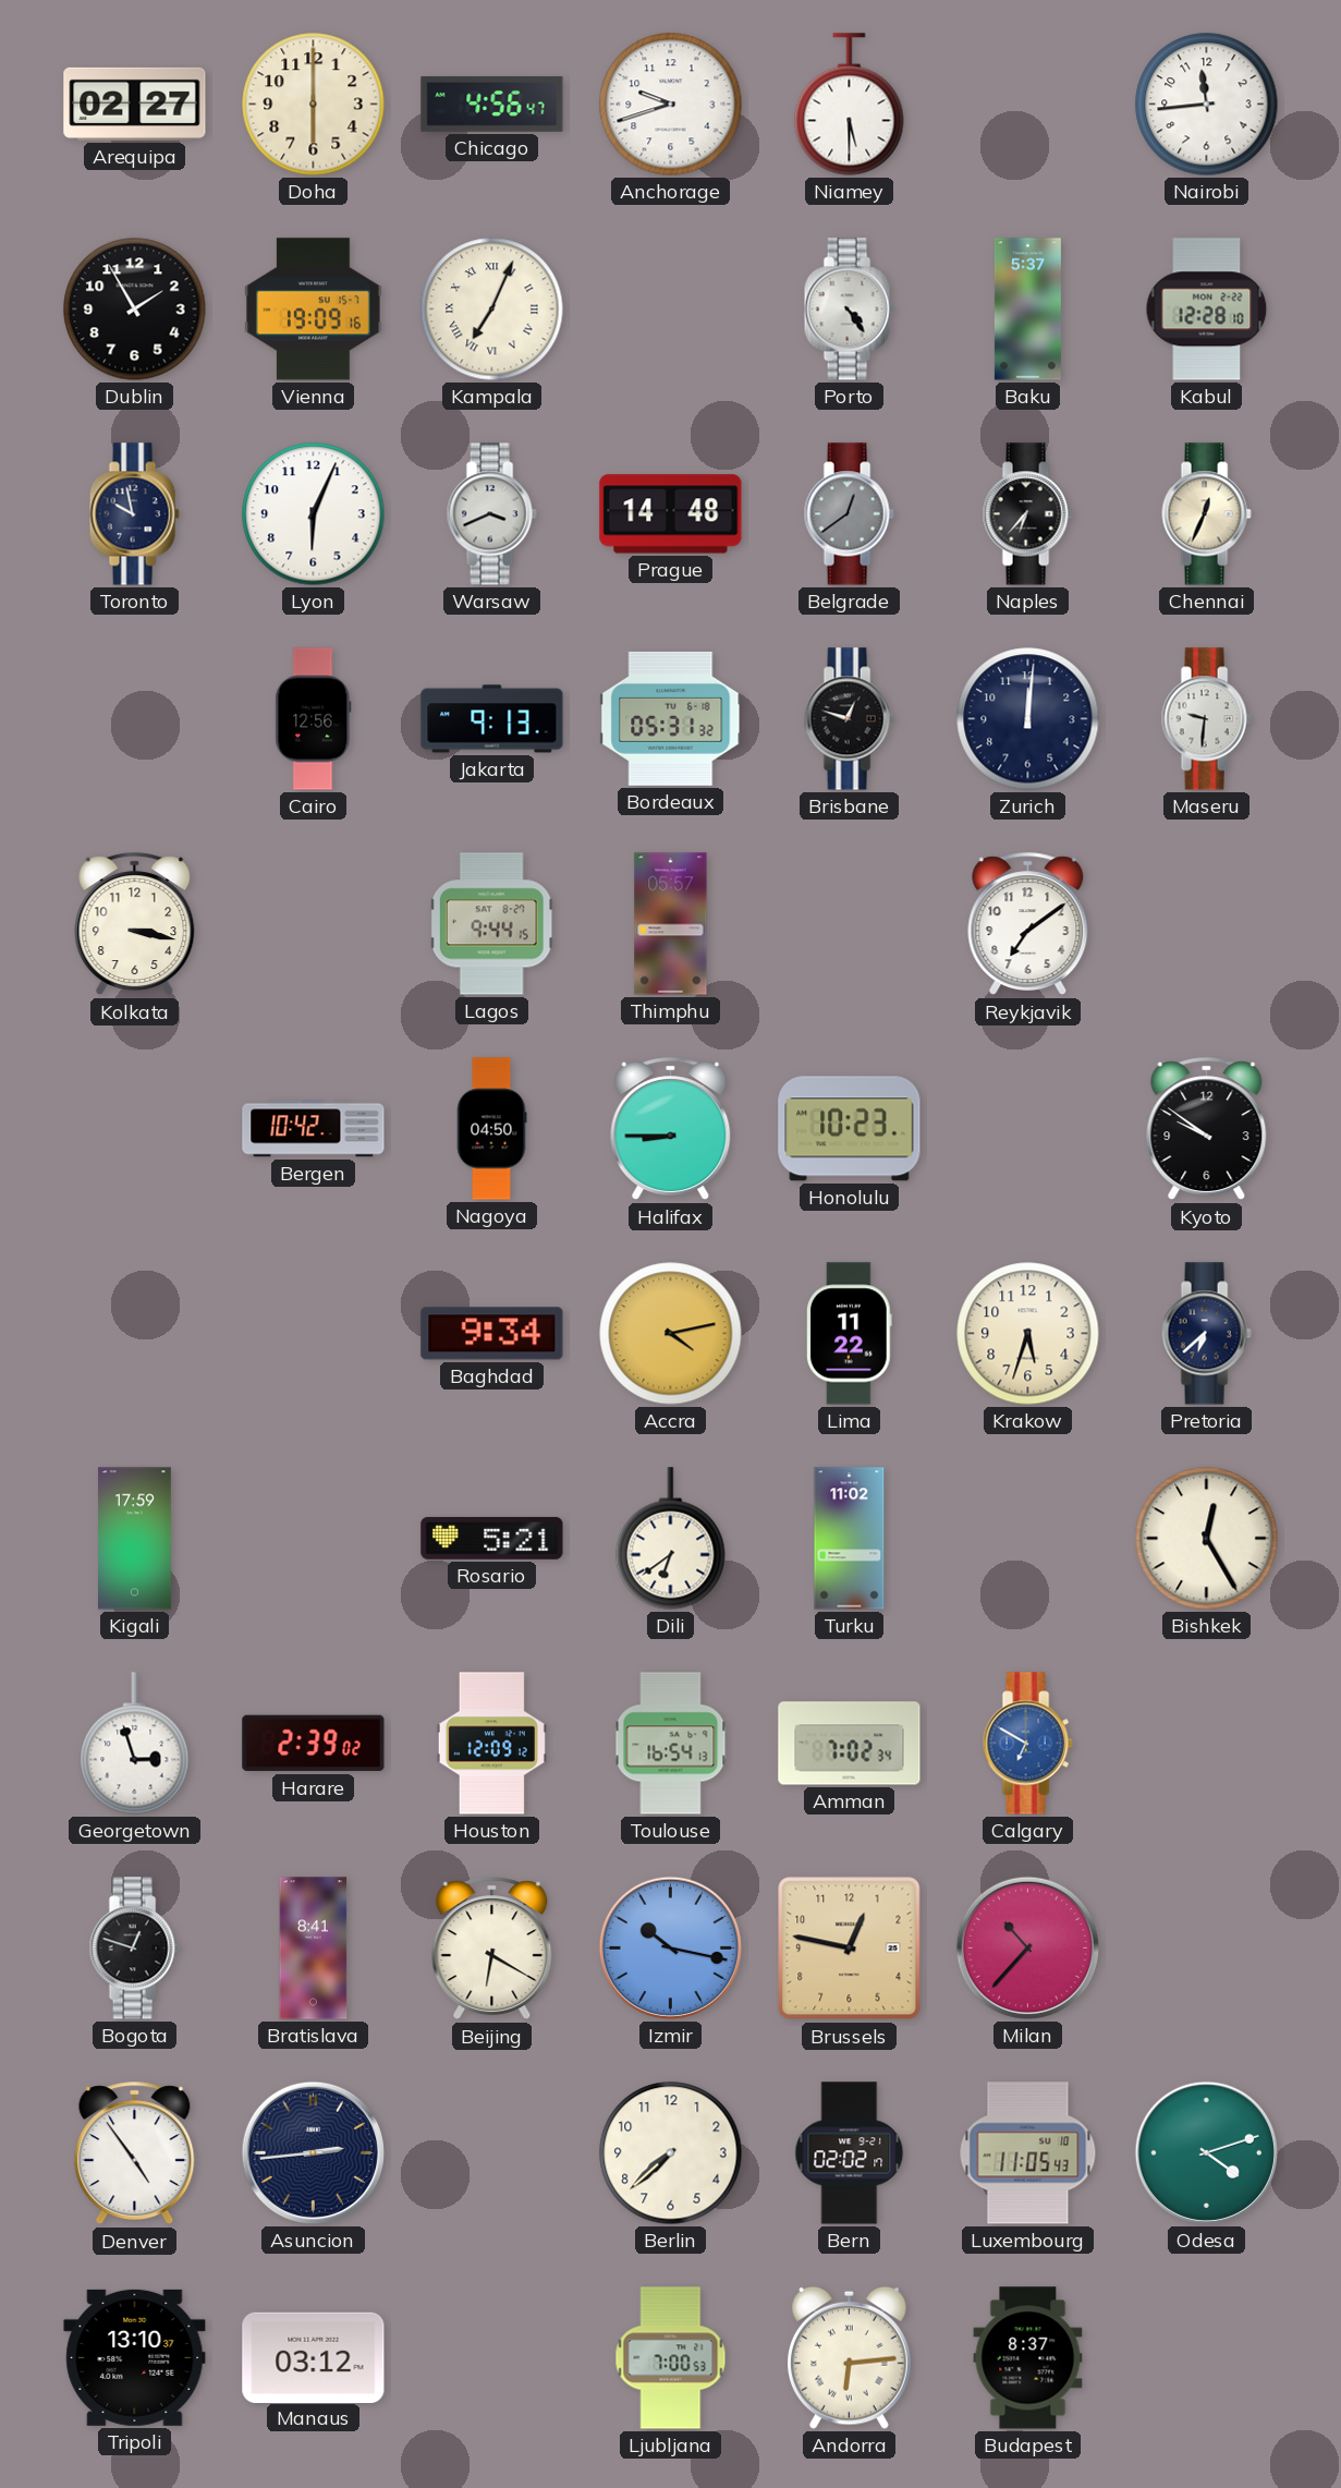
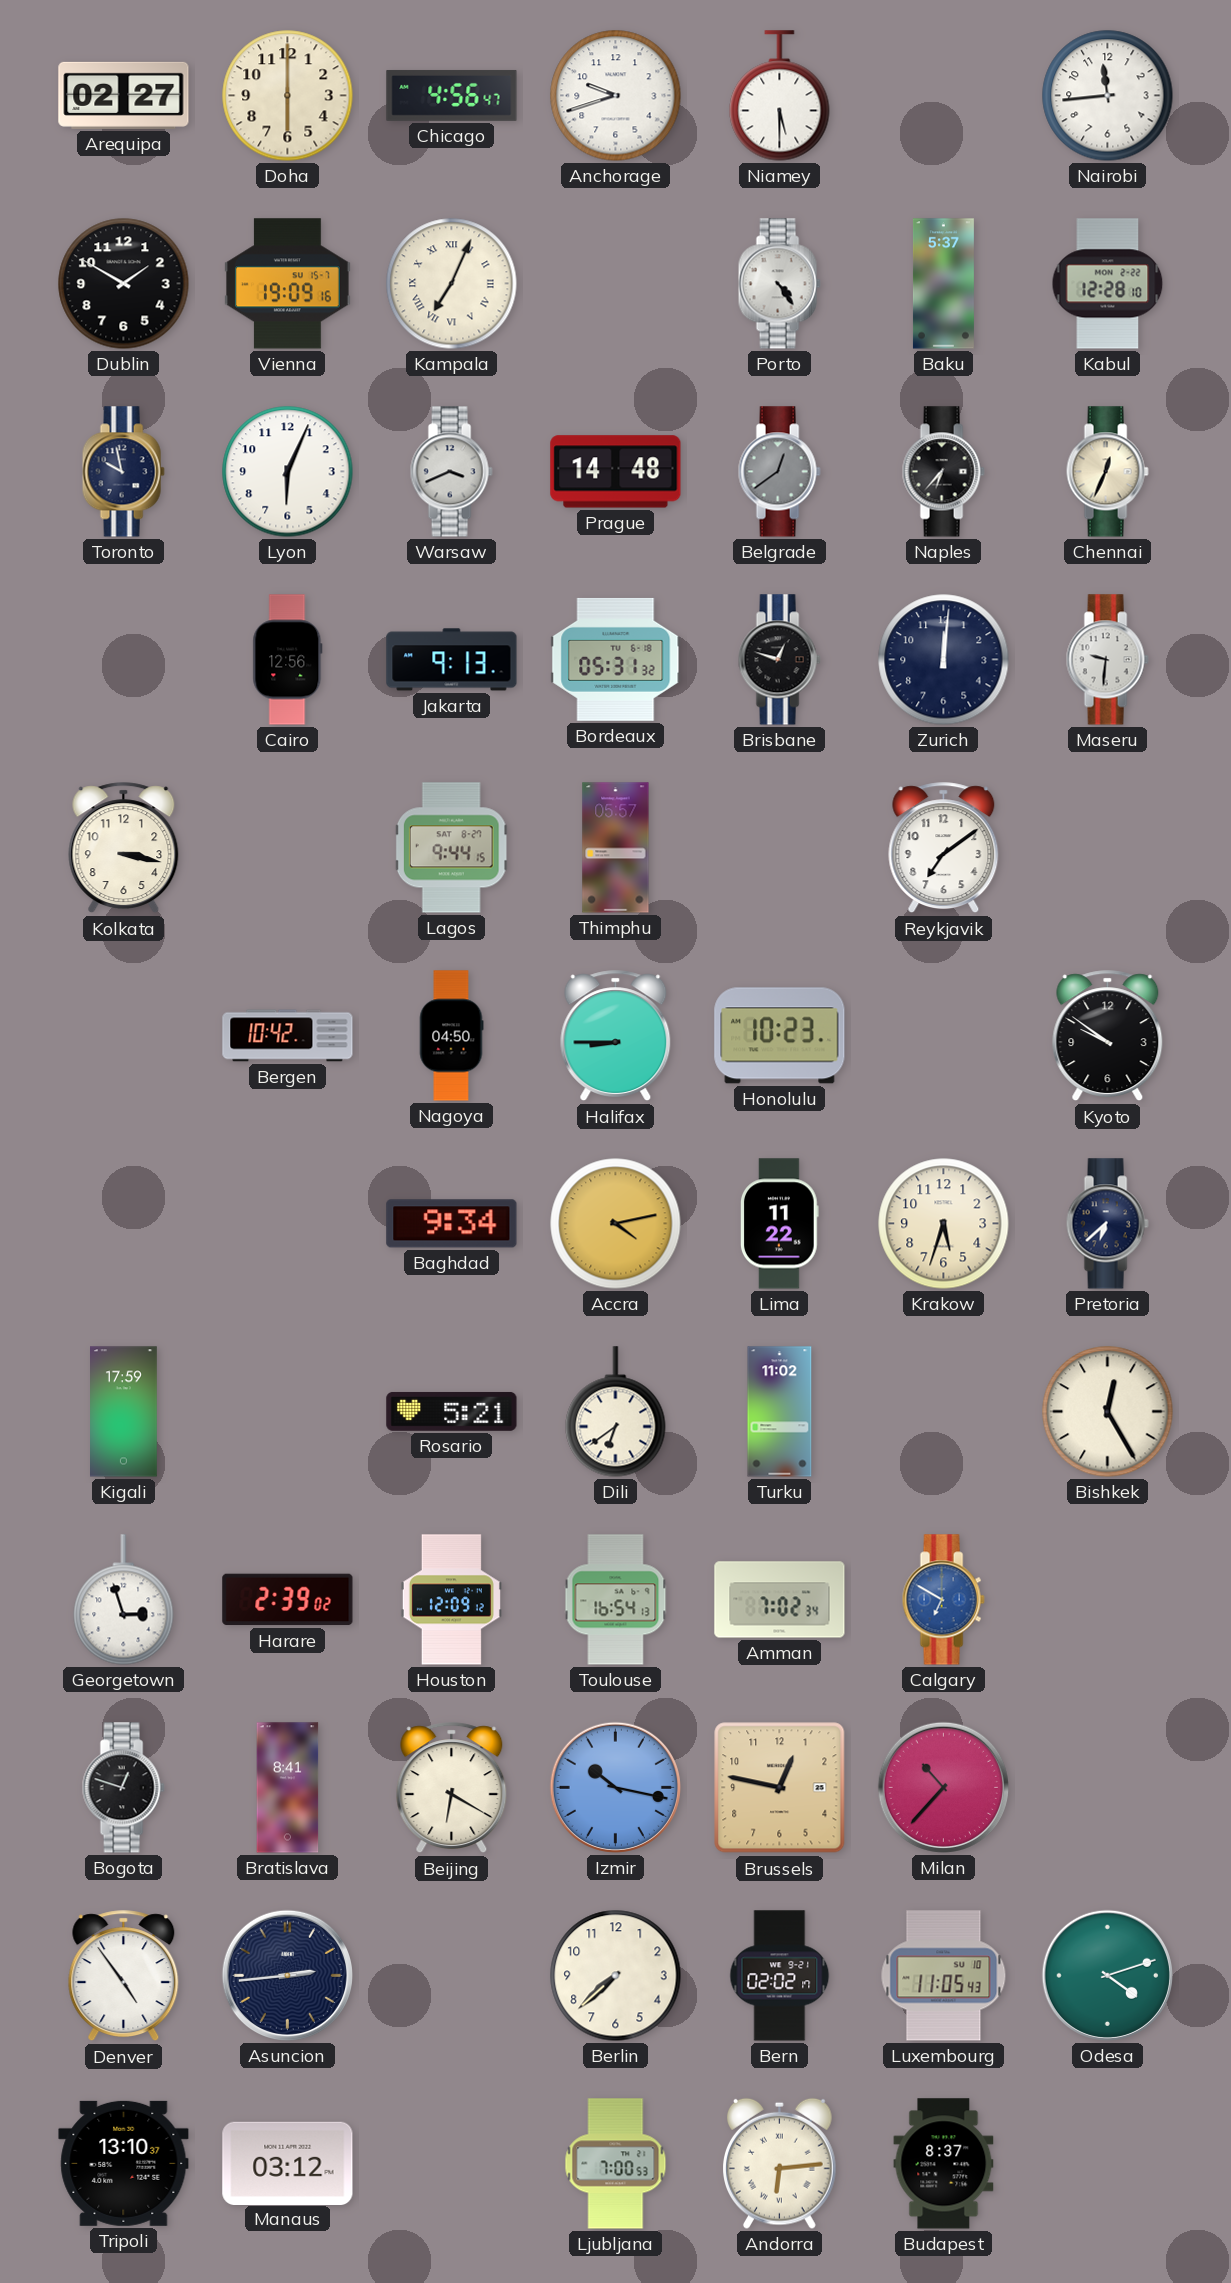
Dublin: 1:55 -> 1:50 (124, 284)
